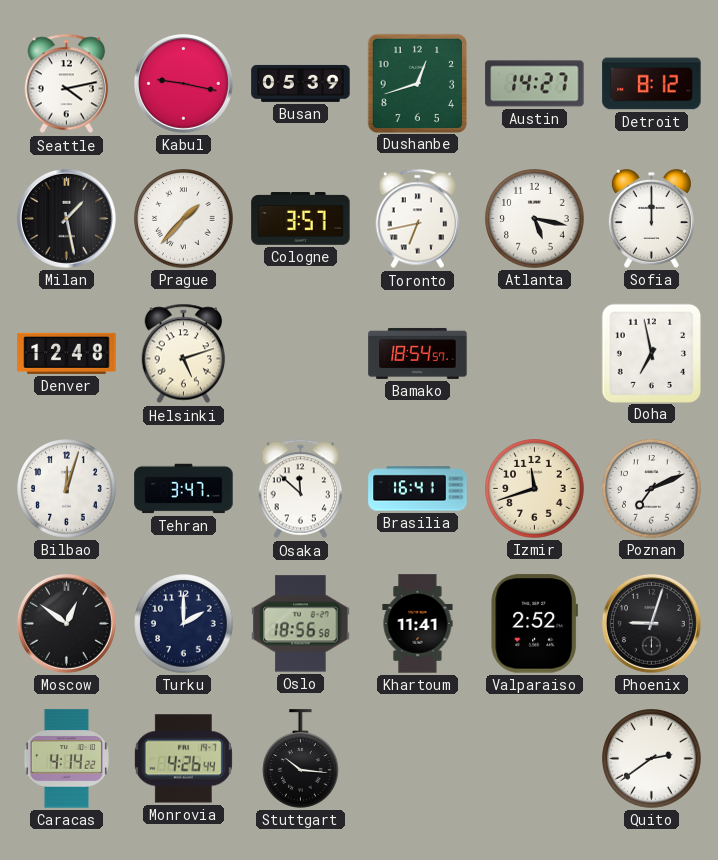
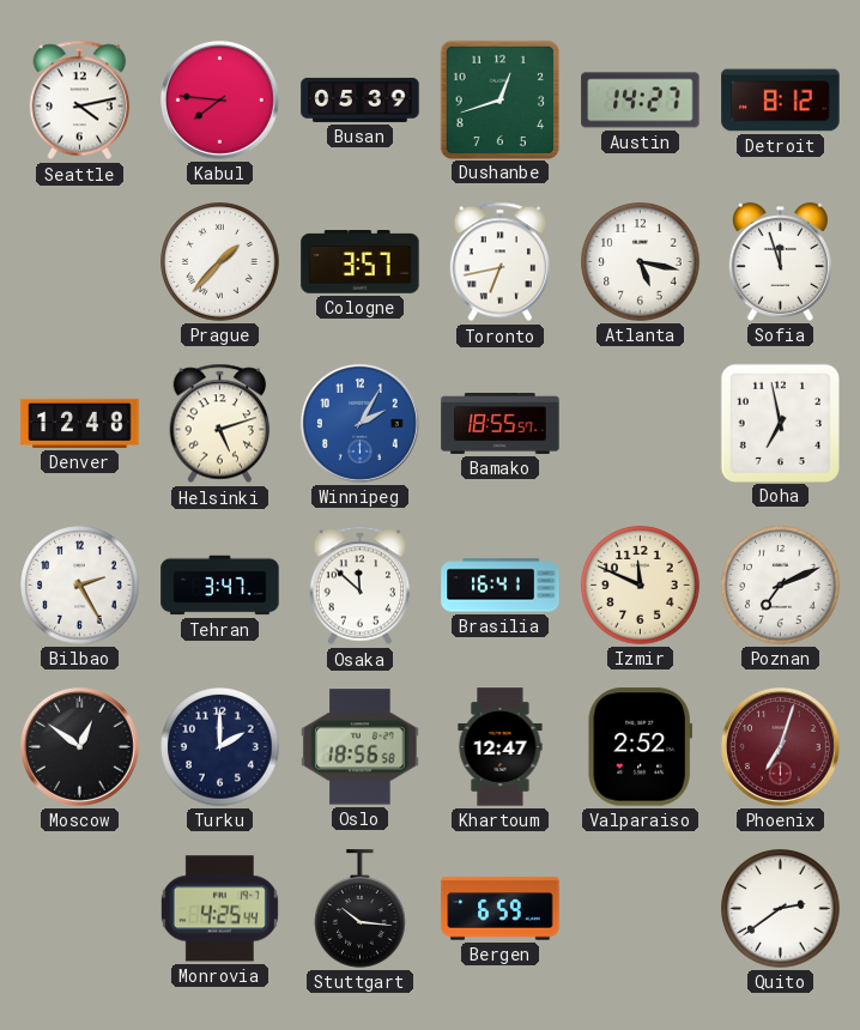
Kabul: 9:17 -> 7:46 (219, 99)
Milan: 1:28 -> none (66, 218)
Sofia: 12:00 -> 11:57 (780, 261)
Winnipeg: none -> 2:05 (359, 423)
Bamako: 18:54 -> 18:55 (501, 423)
Bilbao: 12:03 -> 2:25 (80, 586)
Izmir: 11:42 -> 11:49 (641, 586)
Khartoum: 11:41 -> 12:47 (501, 747)
Phoenix: 9:03 -> 7:03 (780, 746)
Phoenix dial: black -> burgundy (780, 746)
Caracas: 4:14 -> none (66, 759)
Monrovia: 4:26 -> 4:25 (219, 909)
Bergen: none -> 6:59 (501, 909)
